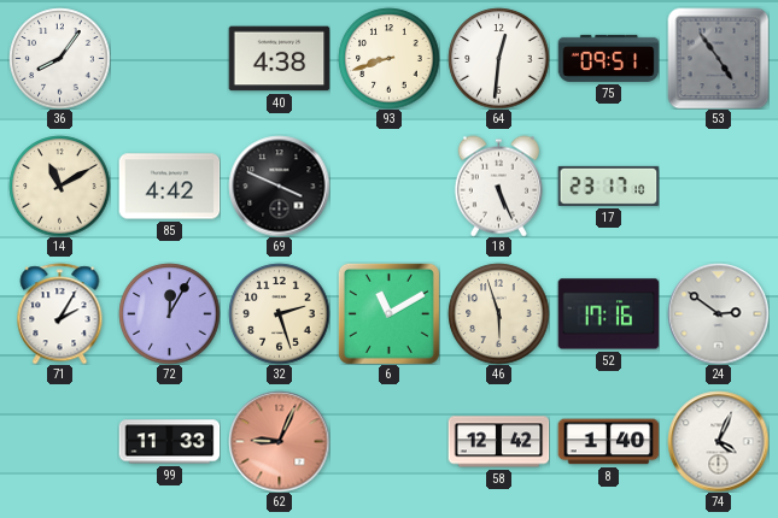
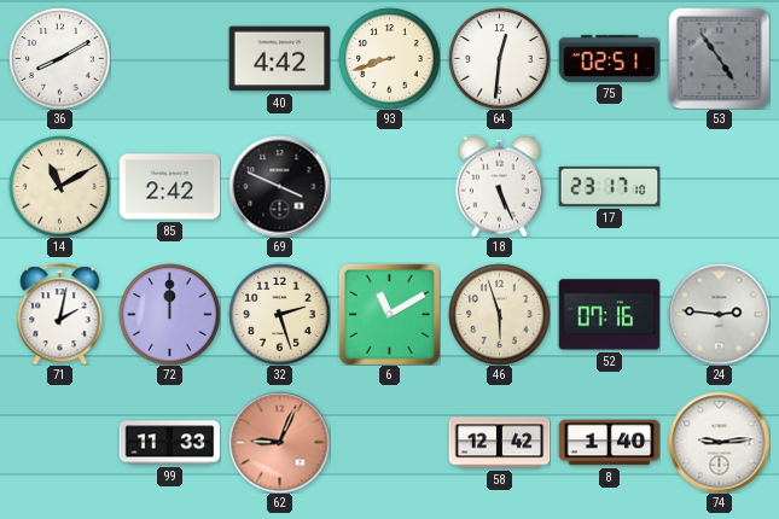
36: 8:06 -> 8:10 (59, 58)
40: 4:38 -> 4:42 (279, 59)
75: 09:51 -> 02:51 (609, 58)
85: 4:42 -> 2:42 (169, 187)
71: 2:05 -> 2:02 (60, 314)
72: 12:05 -> 12:00 (169, 314)
52: 17:16 -> 07:16 (609, 315)
24: 2:51 -> 2:46 (719, 314)
74: 4:04 -> 9:14 (719, 442)
